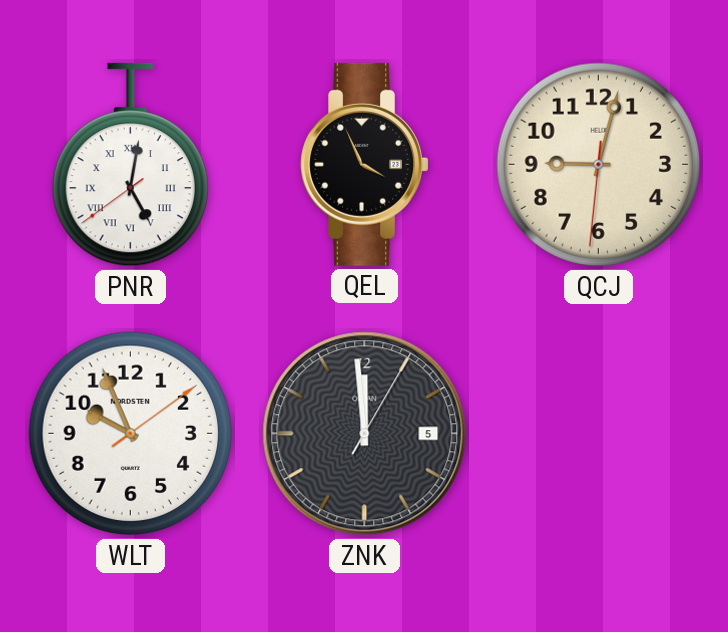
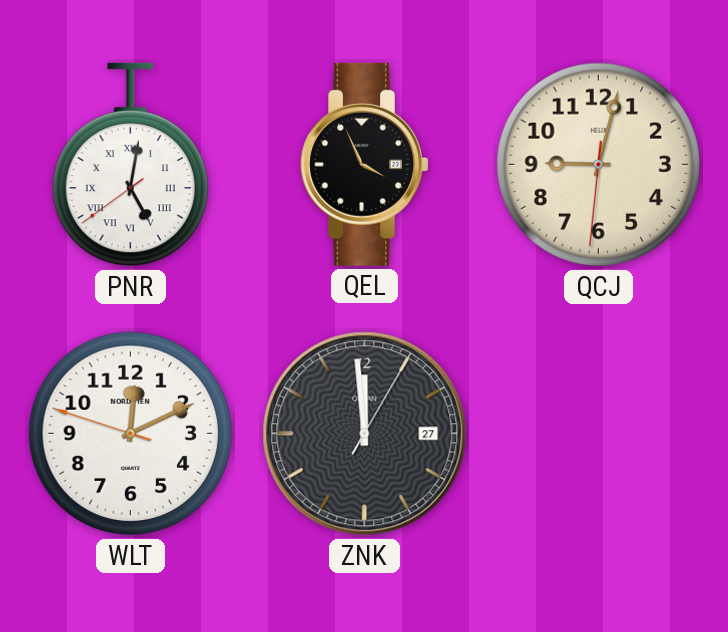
WLT: 9:56 -> 12:10 (131, 434)
ZNK date: 5 -> 27 (365, 434)
